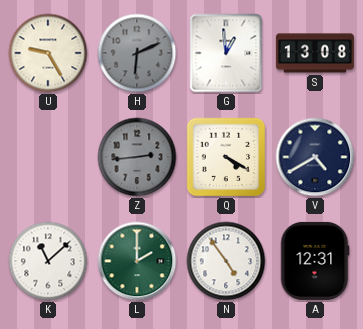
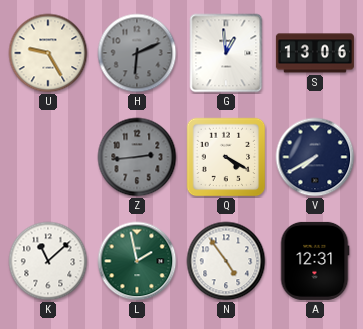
S: 13:08 -> 13:06 (315, 53)
V: 4:40 -> 7:40 (315, 157)
L: 2:00 -> 1:58 (137, 261)
